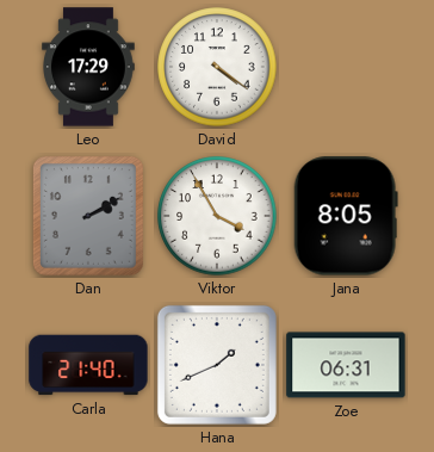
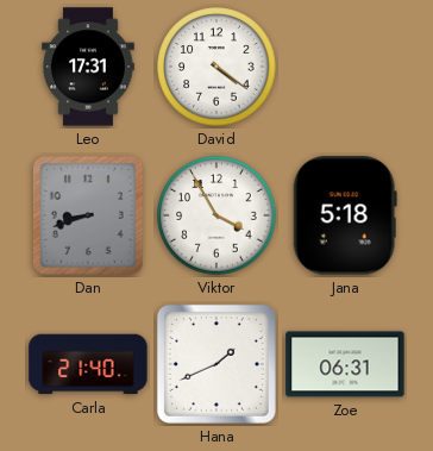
Leo: 17:29 -> 17:31 (88, 67)
Dan: 2:10 -> 8:42 (88, 215)
Jana: 8:05 -> 5:18 (345, 215)
